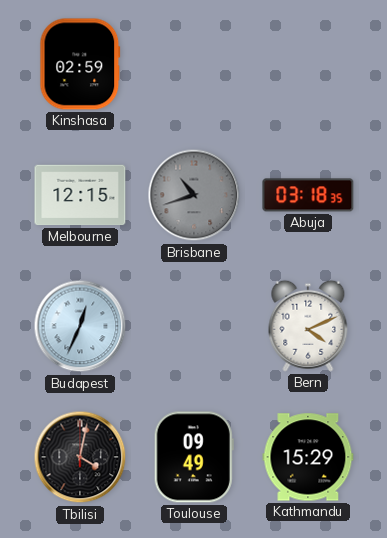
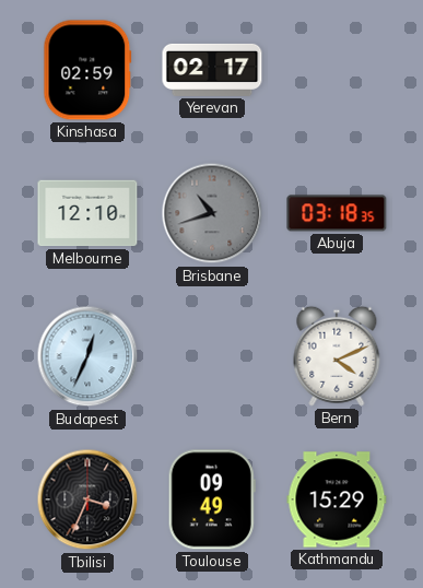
Yerevan: none -> 02:17 (212, 70)
Melbourne: 12:15 -> 12:10 (87, 213)
Tbilisi: 4:02 -> 3:34 (87, 499)
